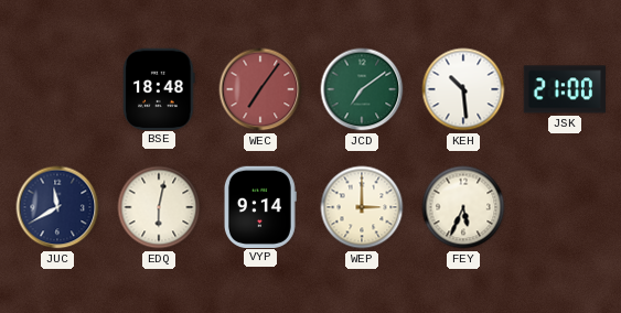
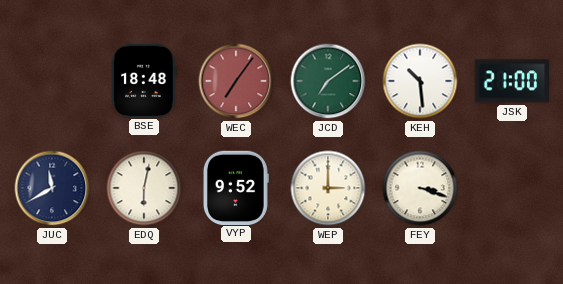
VYP: 9:14 -> 9:52 (235, 187)
FEY: 5:34 -> 3:18 (420, 188)
